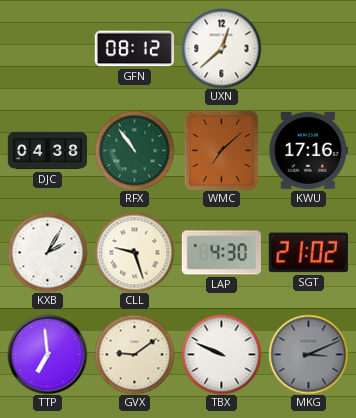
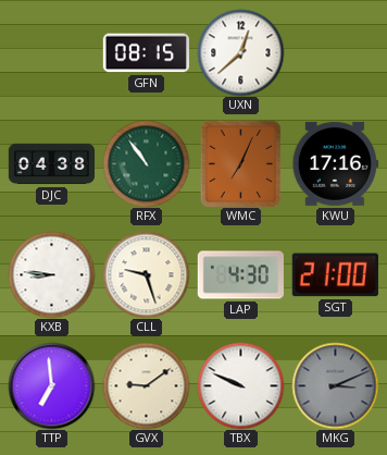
GFN: 08:12 -> 08:15 (146, 53)
WMC: 7:08 -> 7:04 (241, 163)
KXB: 2:05 -> 8:46 (51, 274)
SGT: 21:02 -> 21:00 (335, 275)
